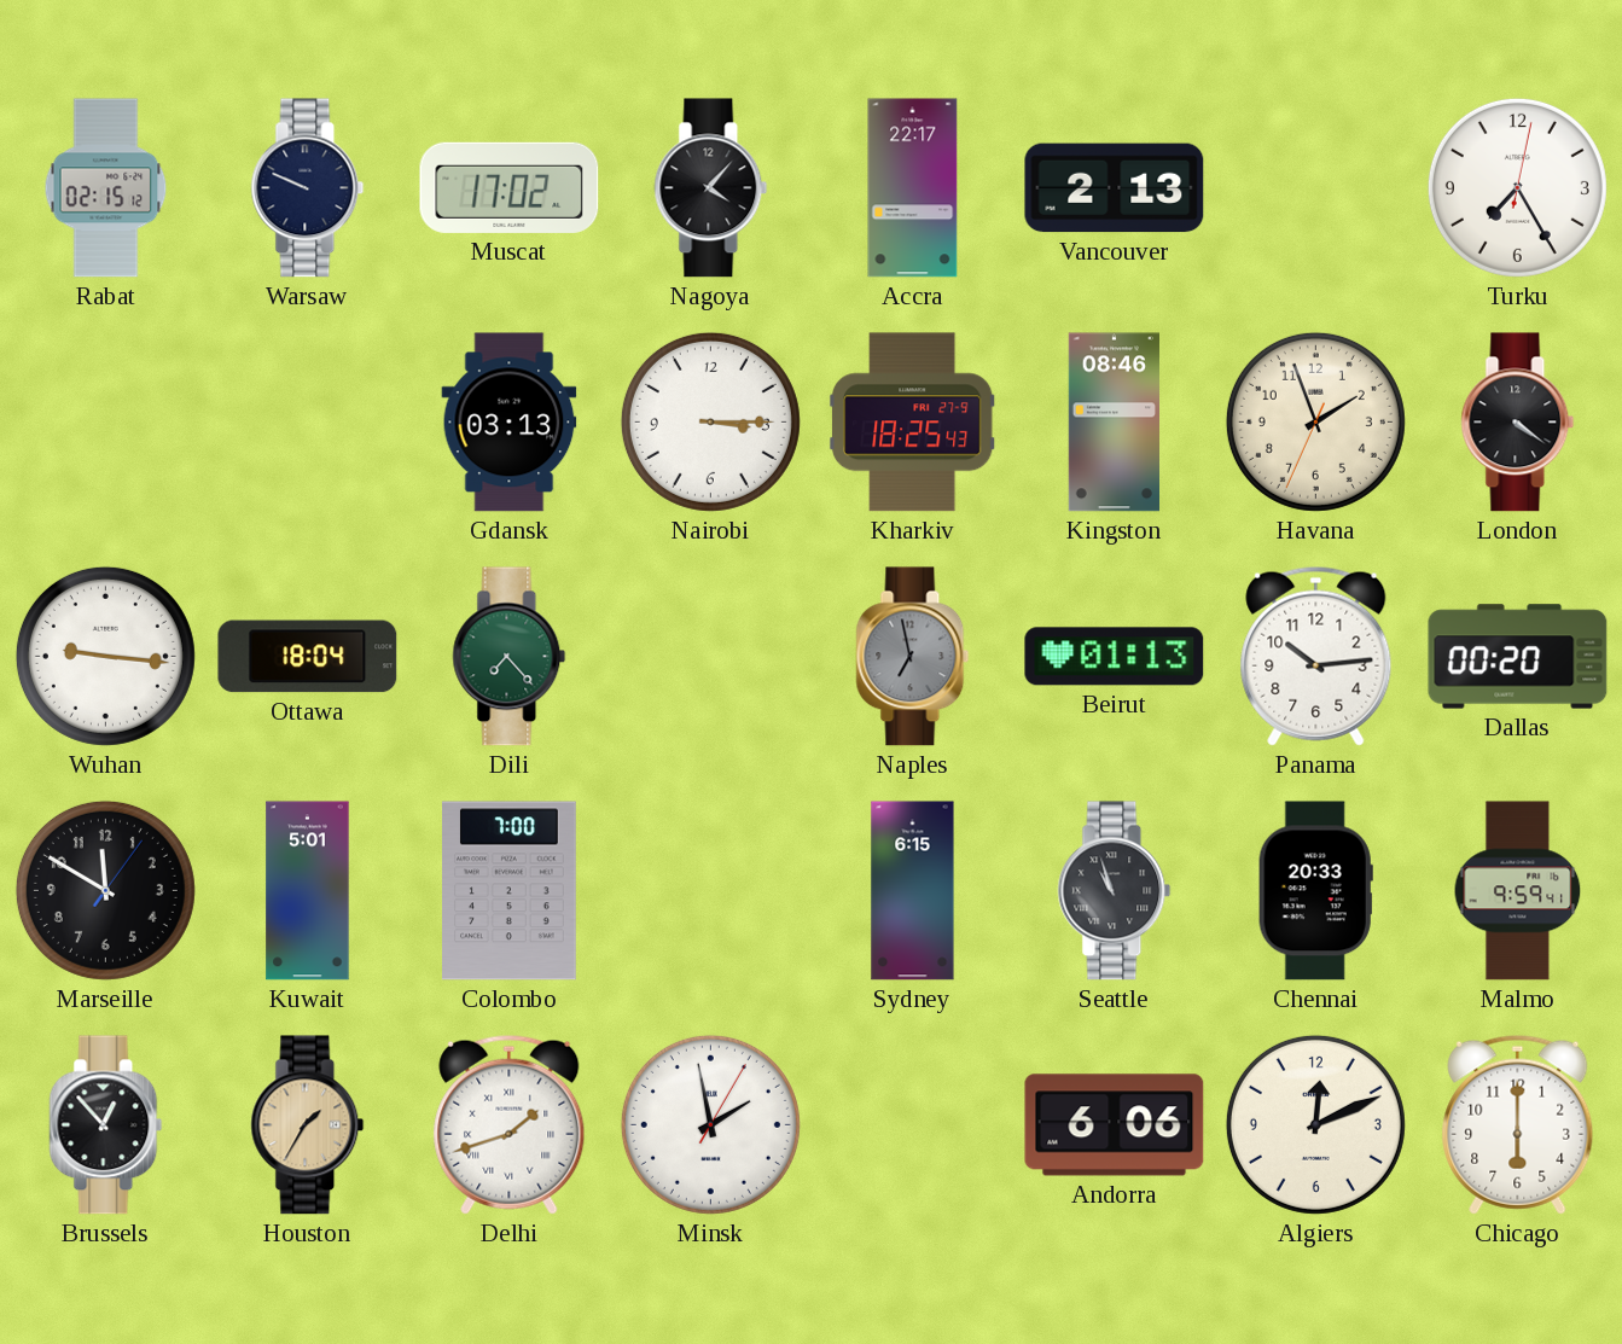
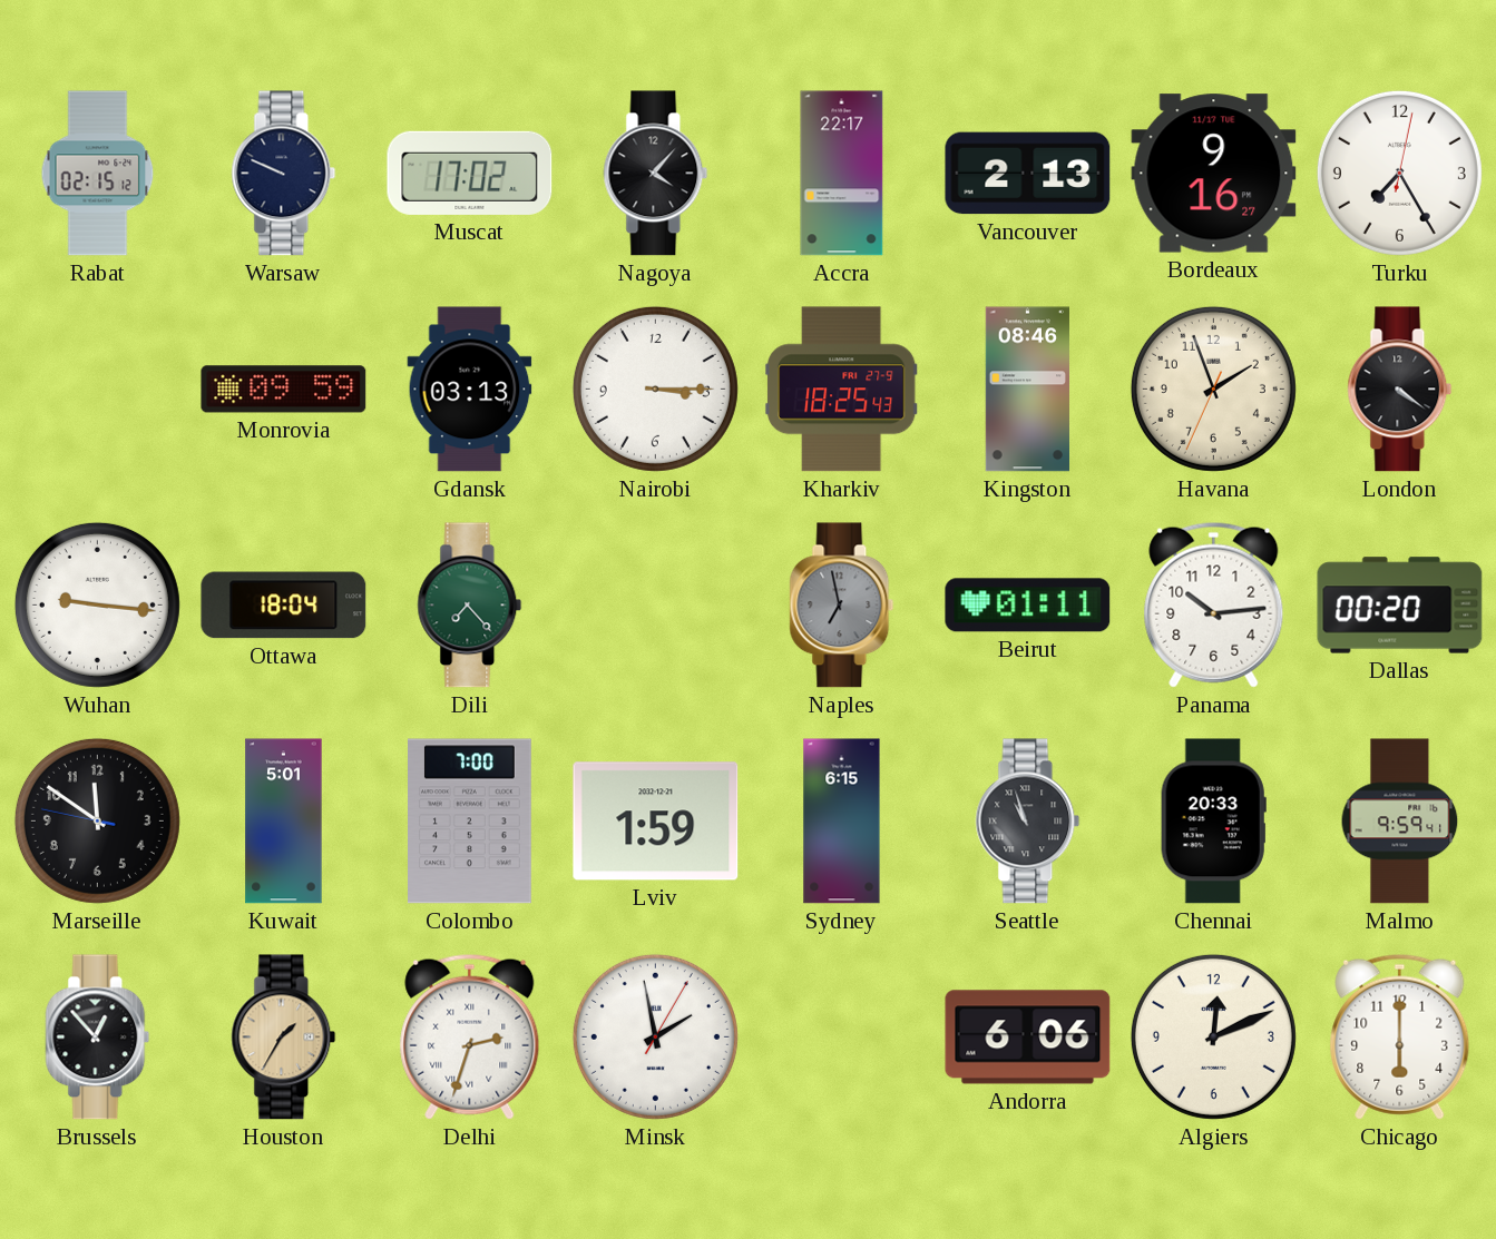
Bordeaux: none -> 9:16 (1214, 174)
Monrovia: none -> 09:59 (284, 390)
Beirut: 01:13 -> 01:11 (1028, 606)
Marseille: 11:50:06 -> 11:50:47 (97, 820)
Lviv: none -> 1:59 (656, 822)
Delhi: 1:42 -> 2:33 (470, 1036)
